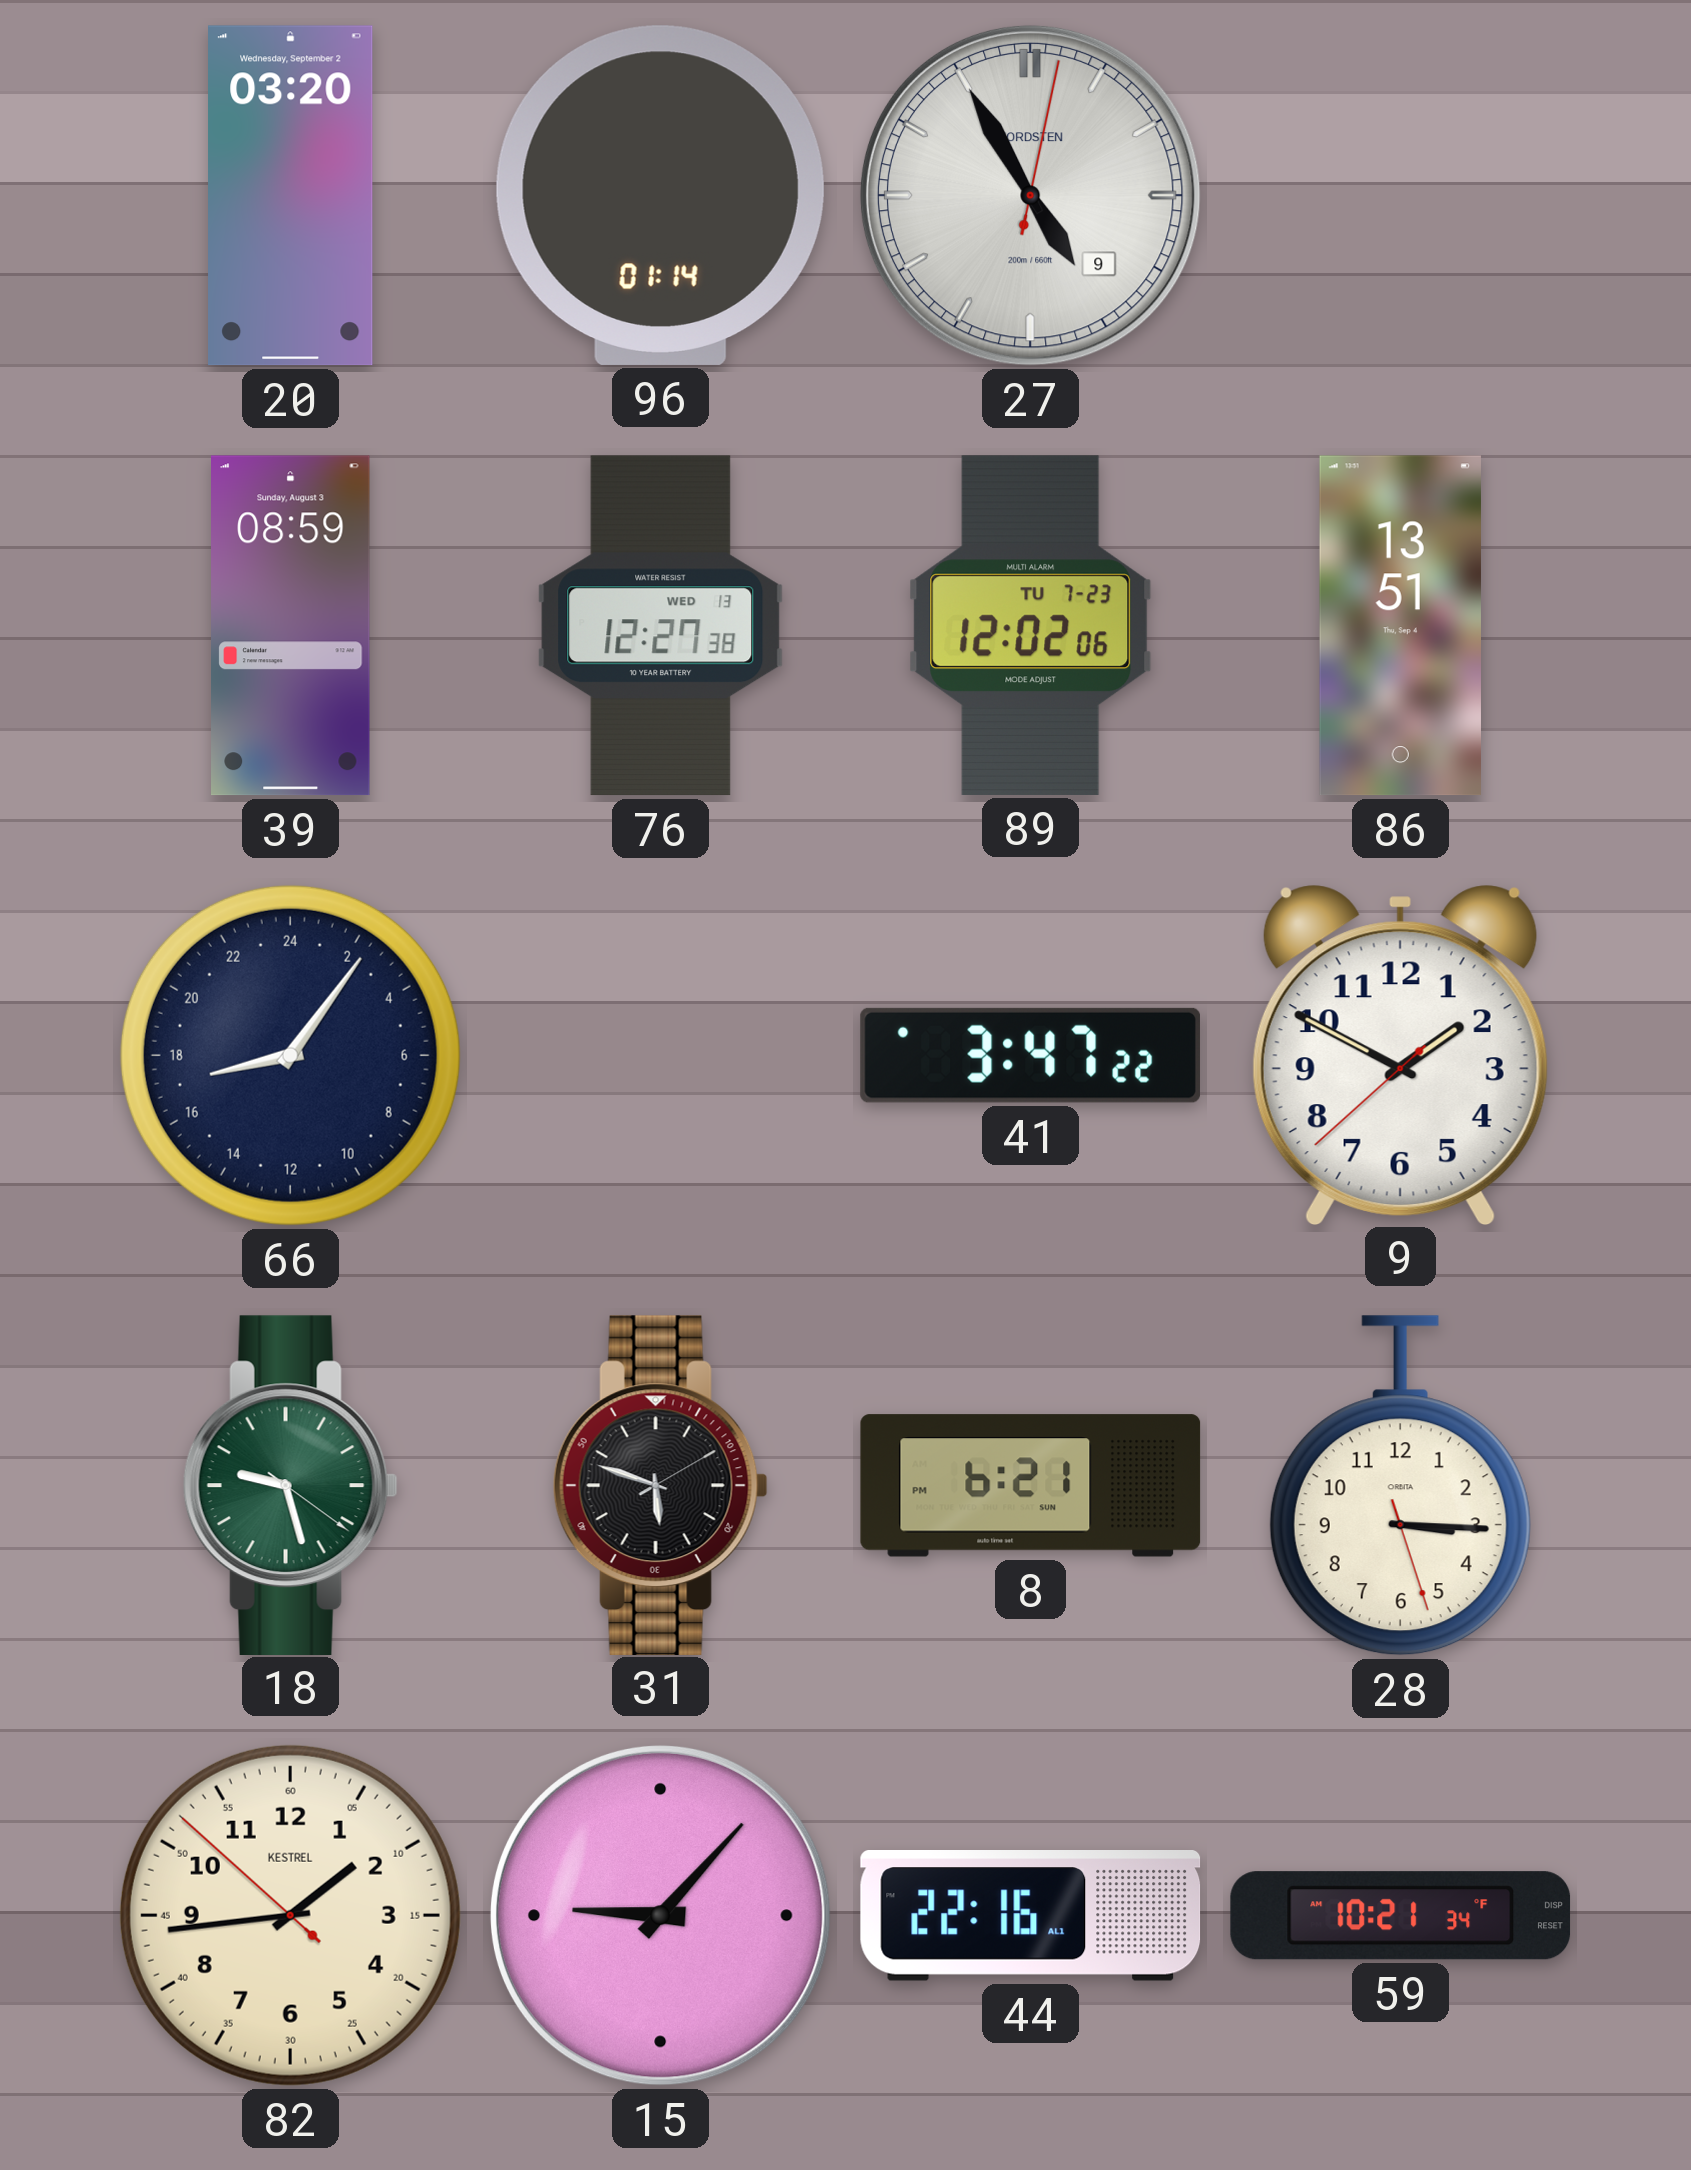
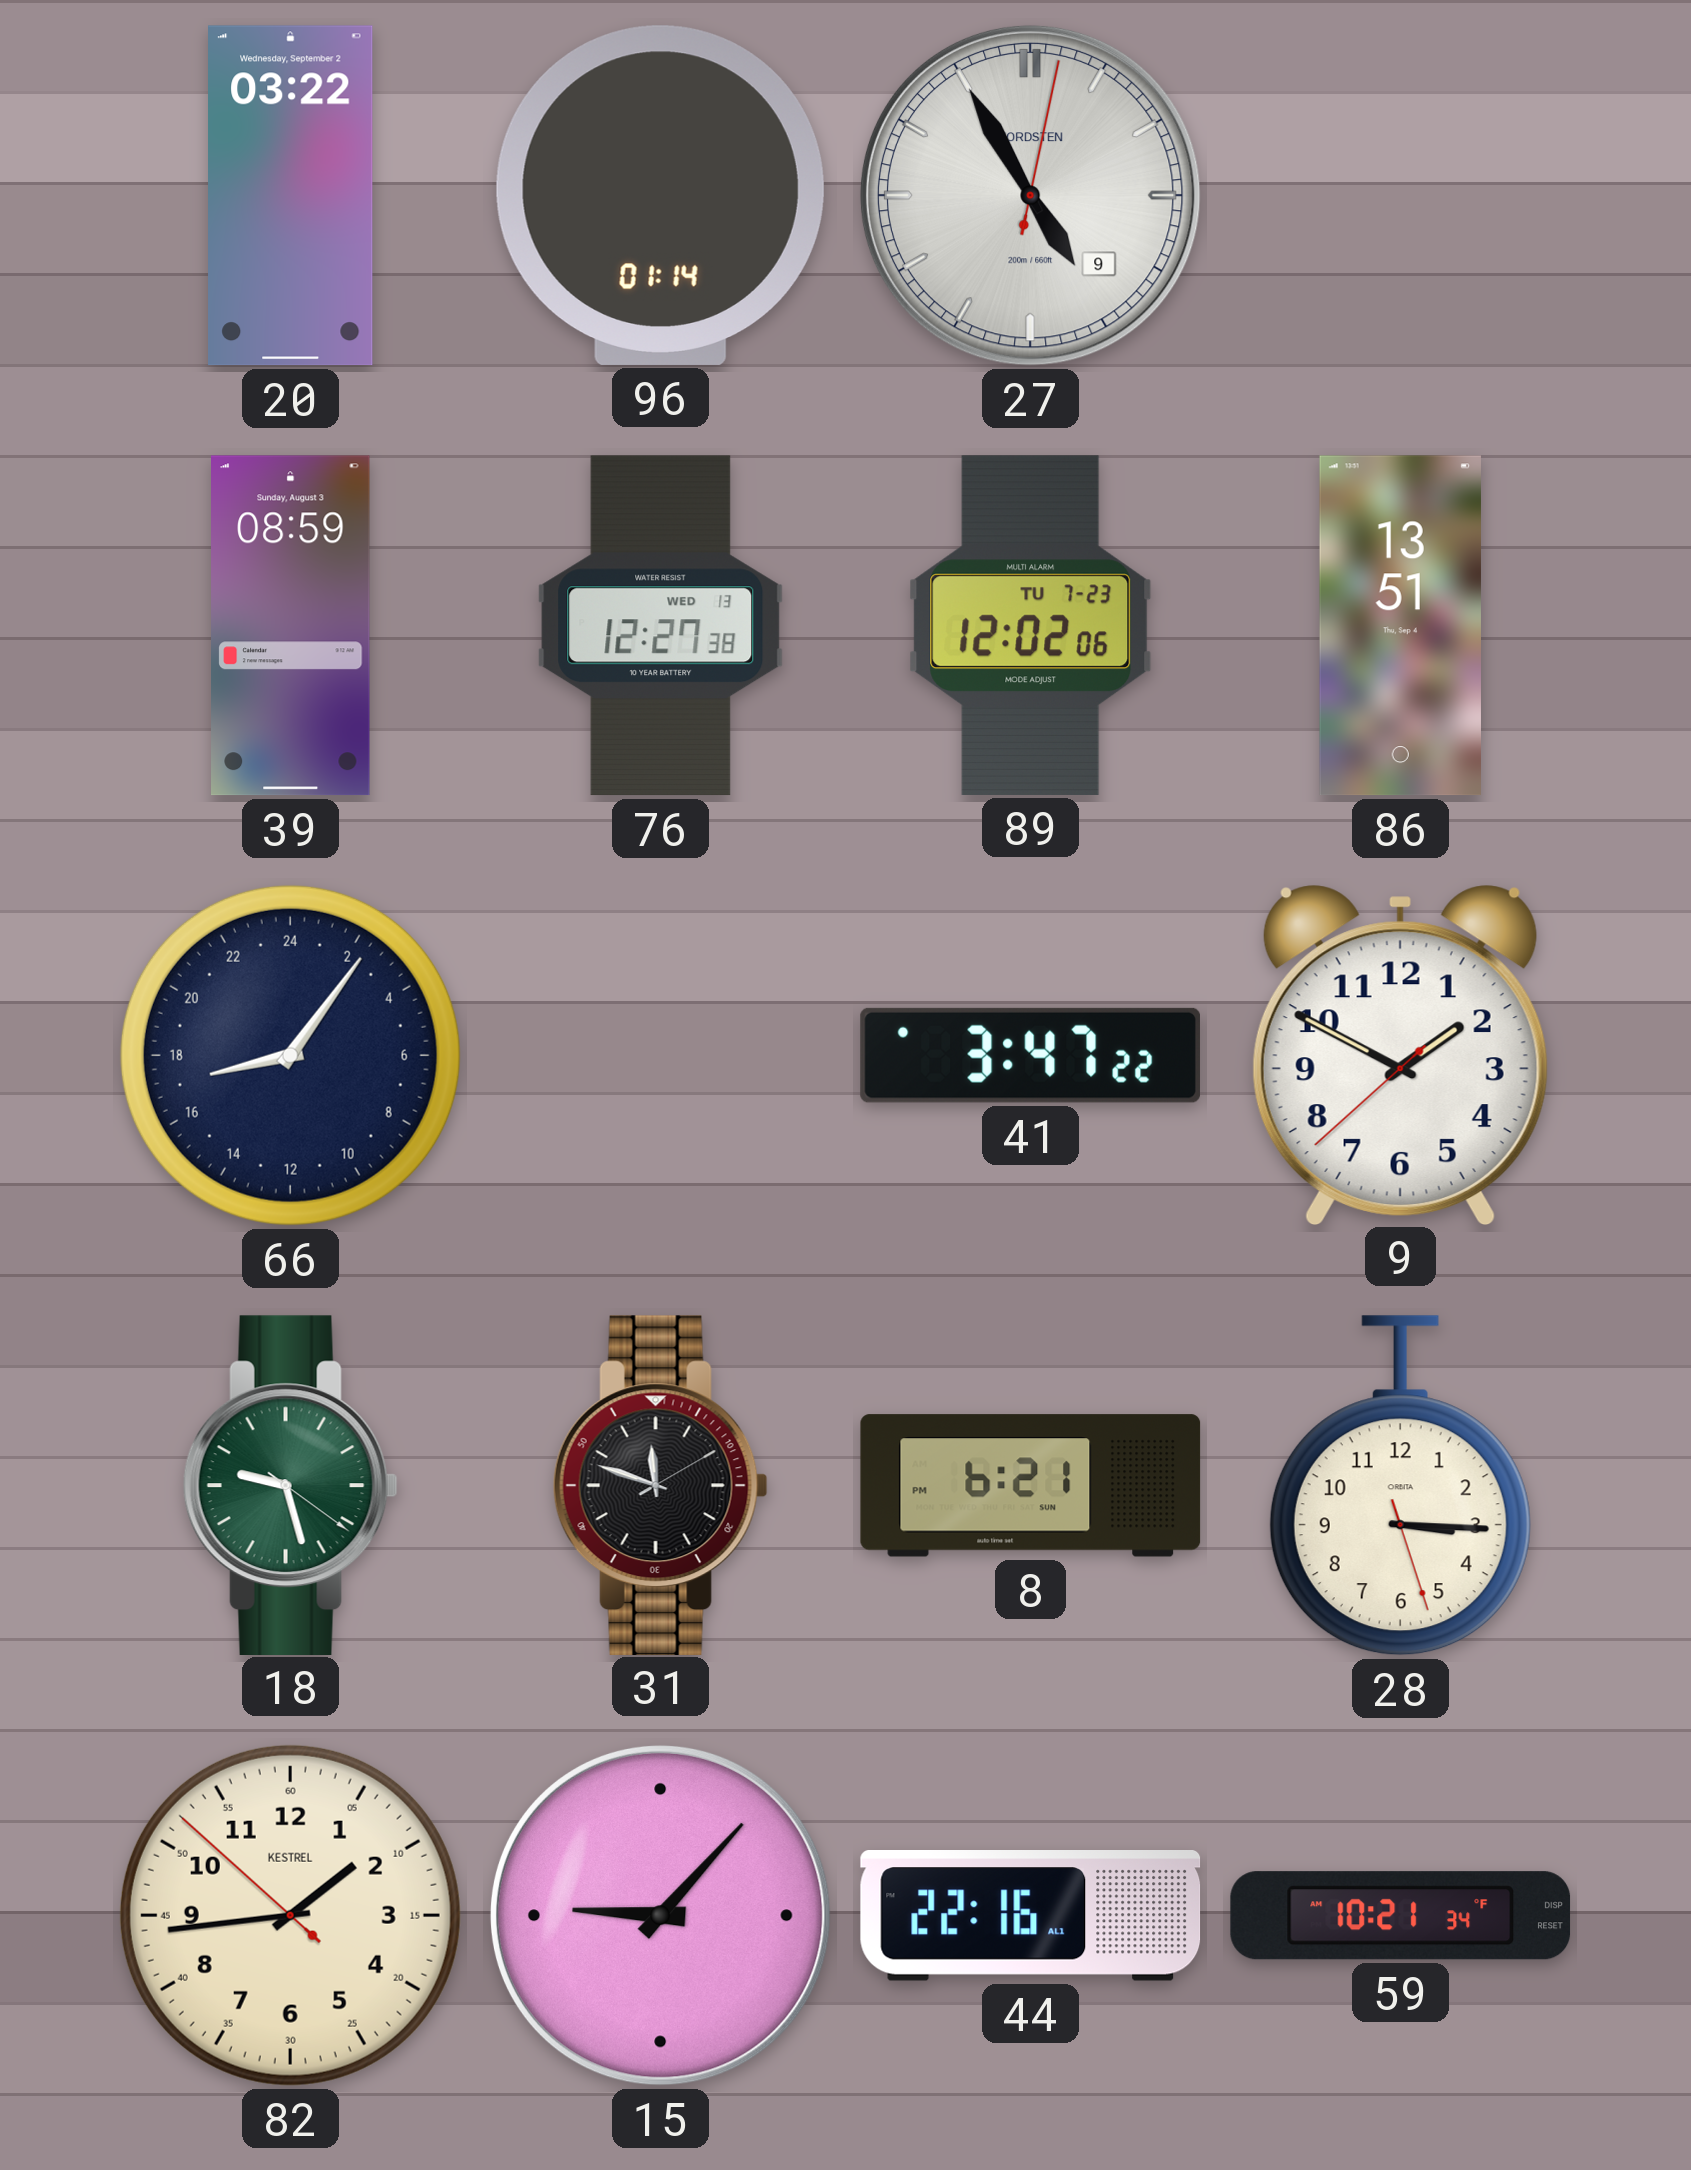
20: 03:20 -> 03:22 (291, 196)
31: 5:48 -> 11:48 (660, 1485)
